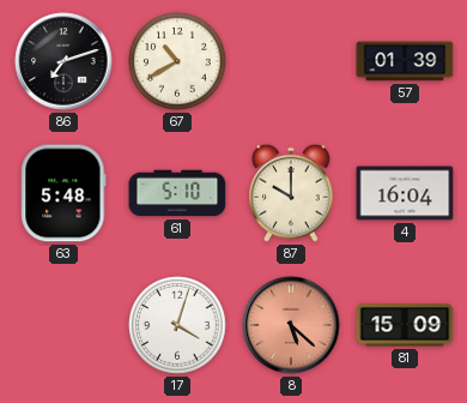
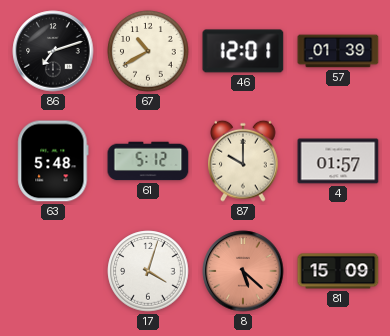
46: none -> 12:01 (243, 51)
61: 5:10 -> 5:12 (148, 161)
4: 16:04 -> 01:57 (338, 161)
